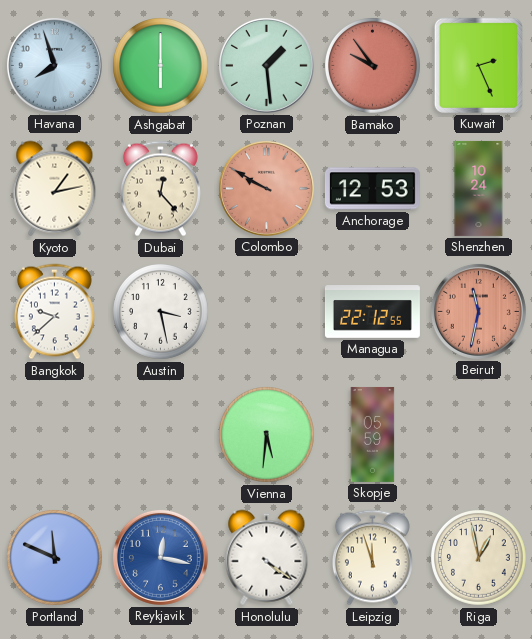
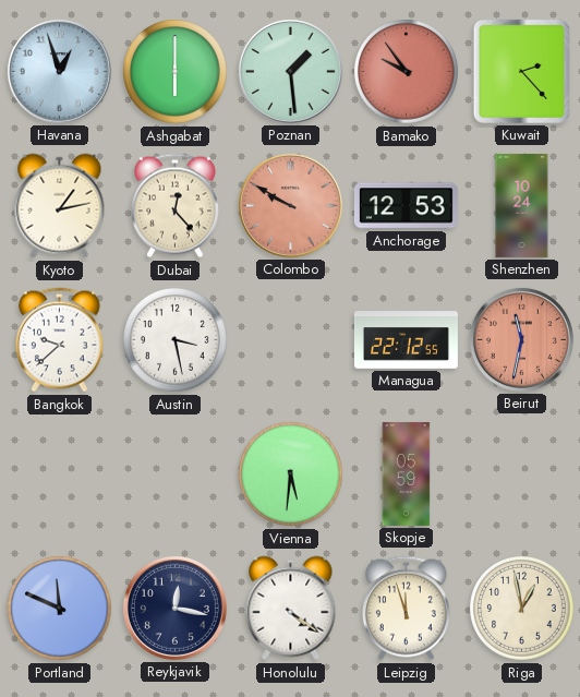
Havana: 7:57 -> 12:57 (59, 71)
Kuwait: 2:26 -> 2:23 (521, 71)
Reykjavik dial: blue -> navy (174, 608)
